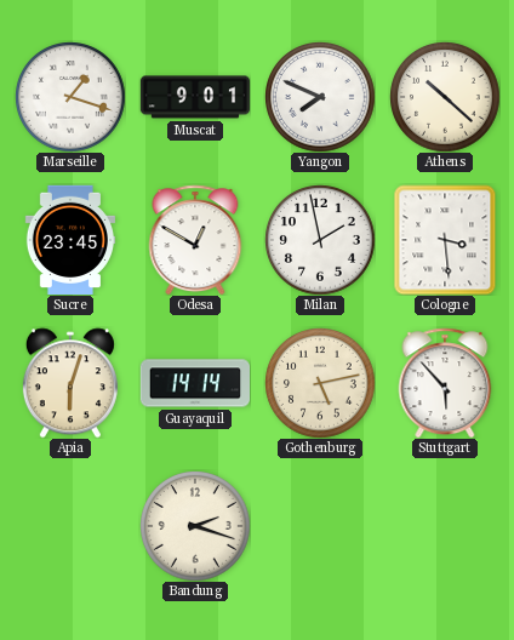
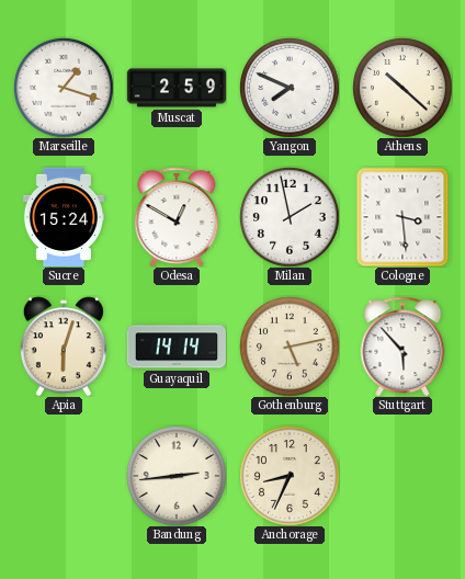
Muscat: 9:01 -> 2:59 (175, 88)
Sucre: 23:45 -> 15:24 (63, 216)
Bandung: 2:18 -> 2:44 (177, 476)
Anchorage: none -> 8:34 (290, 476)
